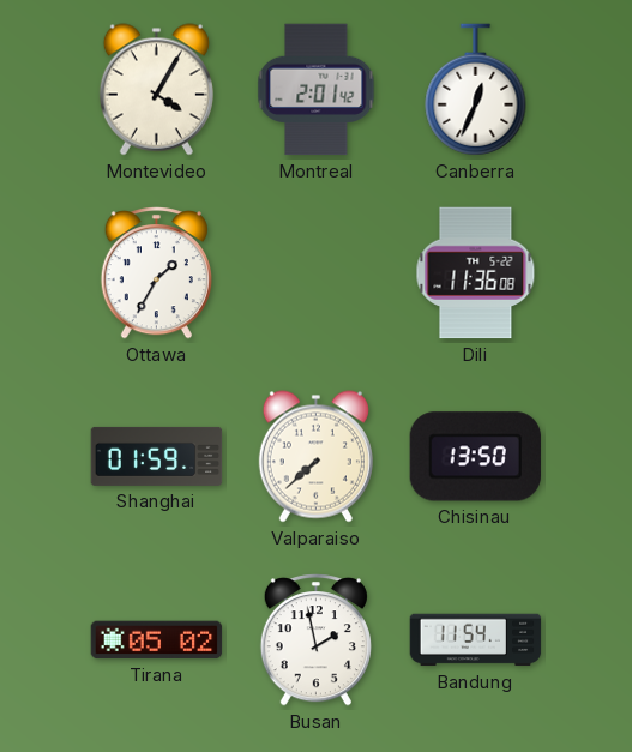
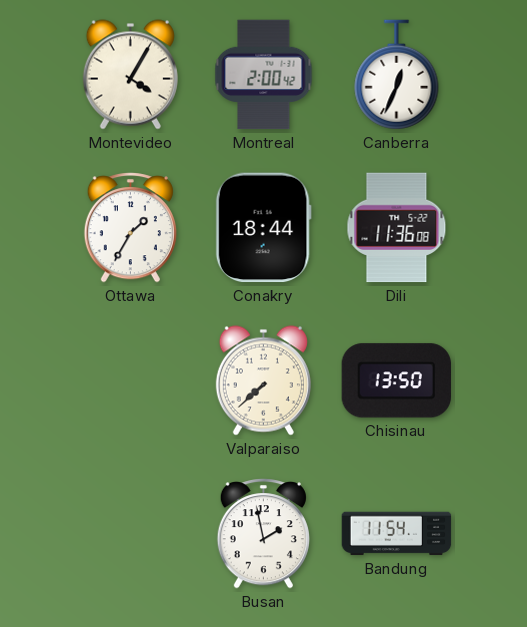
Montreal: 2:01 -> 2:00 (264, 75)
Conakry: none -> 18:44 (263, 228)
Shanghai: 01:59 -> none (157, 456)
Tirana: 05:02 -> none (157, 640)
